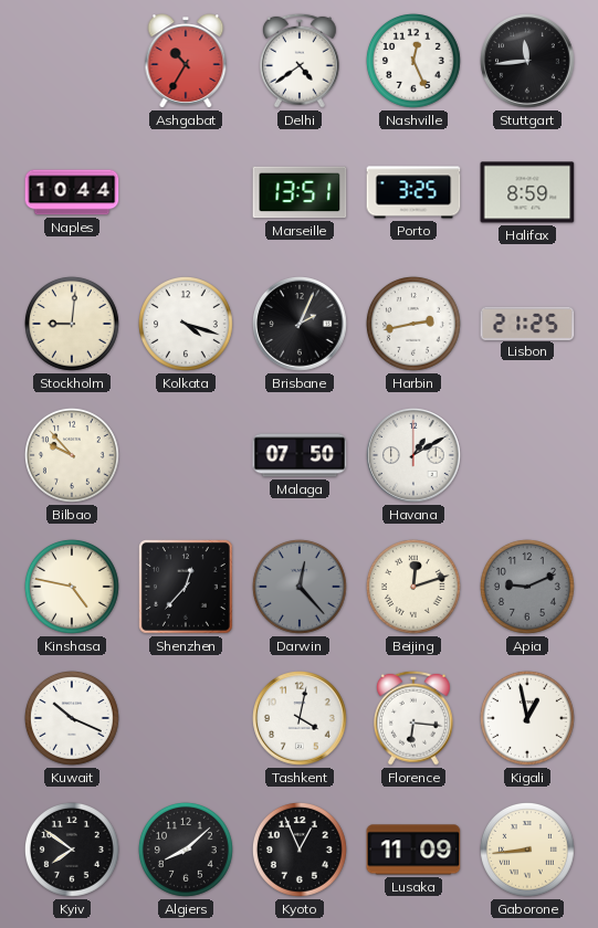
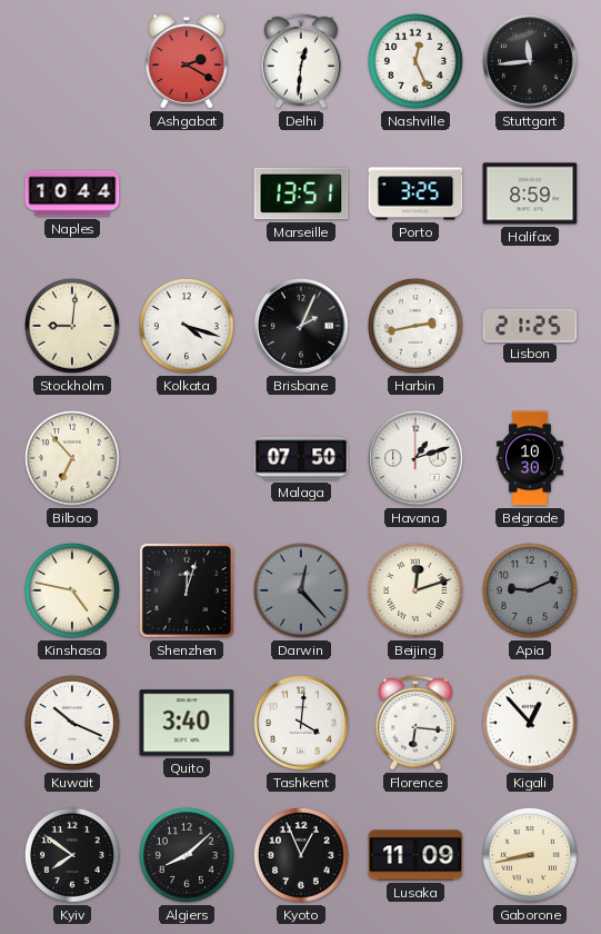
Ashgabat: 10:35 -> 2:20 (187, 61)
Delhi: 4:39 -> 12:31 (301, 61)
Bilbao: 9:53 -> 6:53 (72, 458)
Havana: 1:10 -> 1:12 (415, 458)
Belgrade: none -> 10:30 (530, 458)
Shenzhen: 12:37 -> 12:03 (187, 590)
Quito: none -> 3:40 (187, 723)
Tashkent: 4:02 -> 4:01 (301, 723)
Kigali: 12:58 -> 12:53 (530, 723)
Gaborone: 8:44 -> 8:43 (530, 855)
